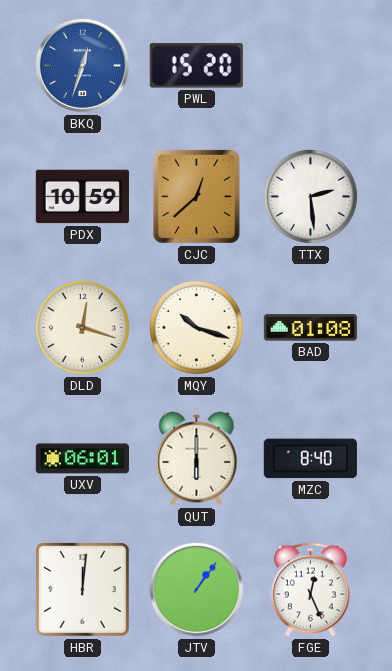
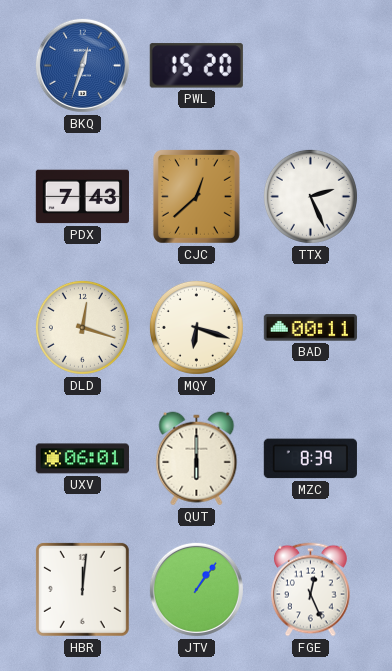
PDX: 10:59 -> 7:43 (82, 197)
TTX: 2:29 -> 2:26 (310, 196)
MQY: 10:18 -> 6:18 (196, 327)
BAD: 01:08 -> 00:11 (310, 328)
MZC: 8:40 -> 8:39 (310, 459)
